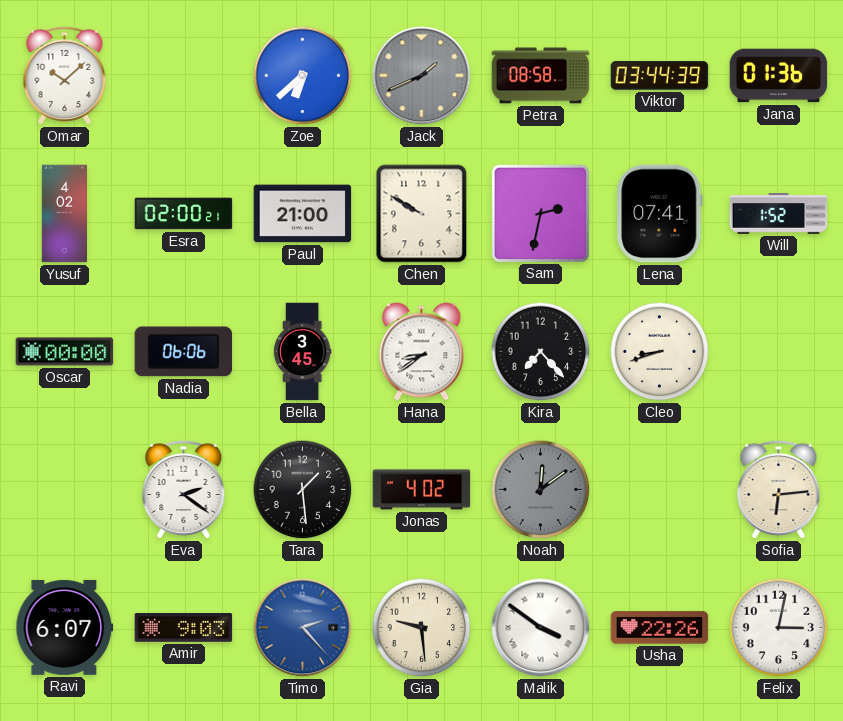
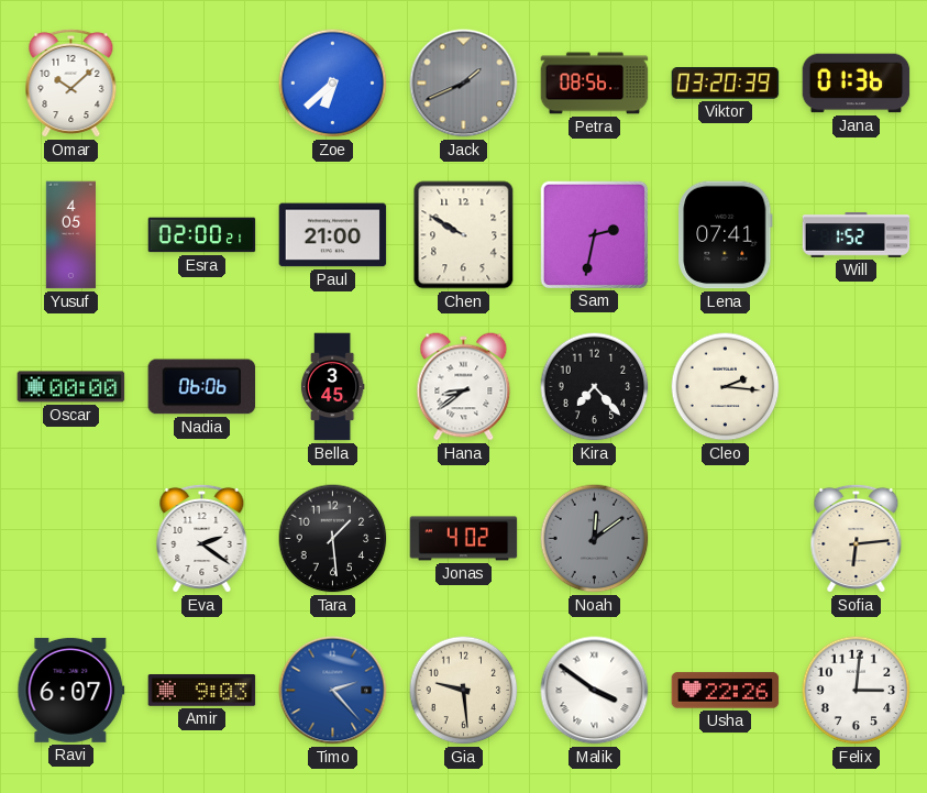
Petra: 08:58 -> 08:56 (595, 84)
Viktor: 03:44 -> 03:20 (726, 84)
Yusuf: 4:02 -> 4:05 (70, 235)
Cleo: 8:42 -> 2:16 (726, 387)
Felix: 3:02 -> 3:01 (857, 691)
